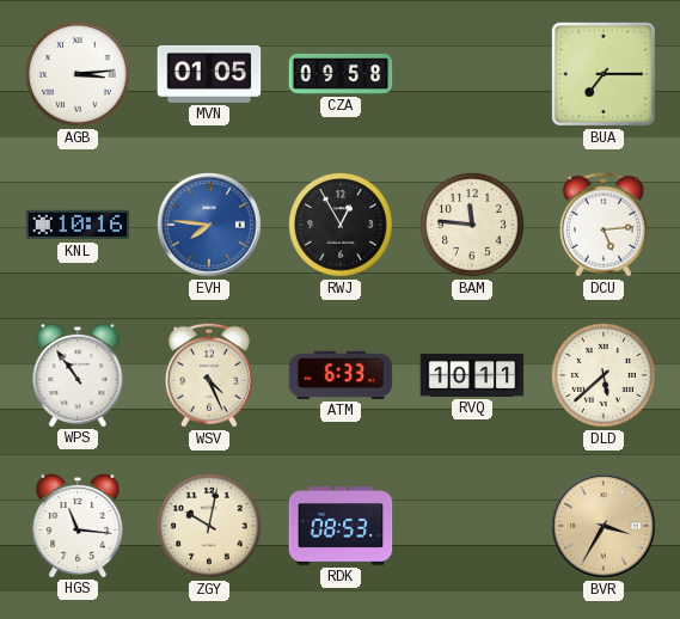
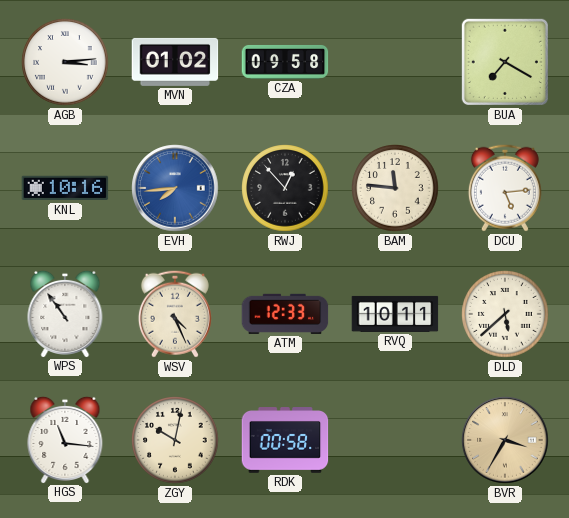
MVN: 01:05 -> 01:02 (175, 62)
BUA: 7:15 -> 7:20 (505, 62)
EVH: 7:46 -> 7:44 (175, 188)
RWJ: 12:55 -> 12:53 (285, 188)
ATM: 6:33 -> 12:33 (285, 314)
RDK: 08:53 -> 00:58 (285, 440)
